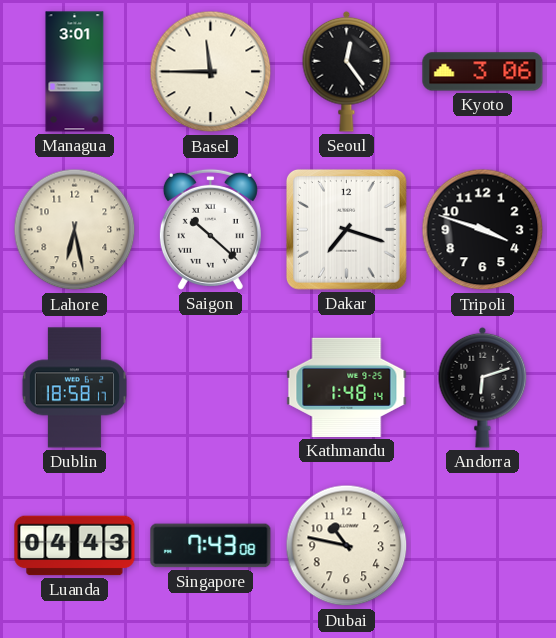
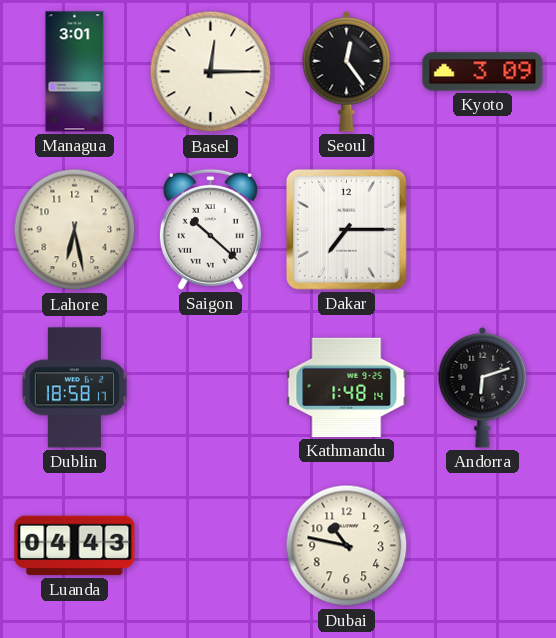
Basel: 11:45 -> 12:15 (211, 72)
Kyoto: 3:06 -> 3:09 (483, 72)
Dakar: 7:18 -> 7:15 (346, 229)
Tripoli: 3:48 -> none (483, 230)
Singapore: 7:43 -> none (211, 546)
